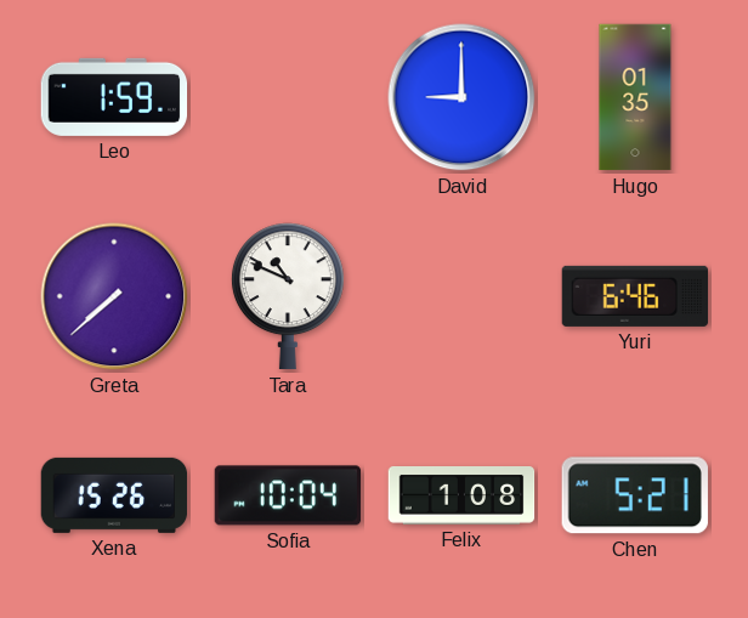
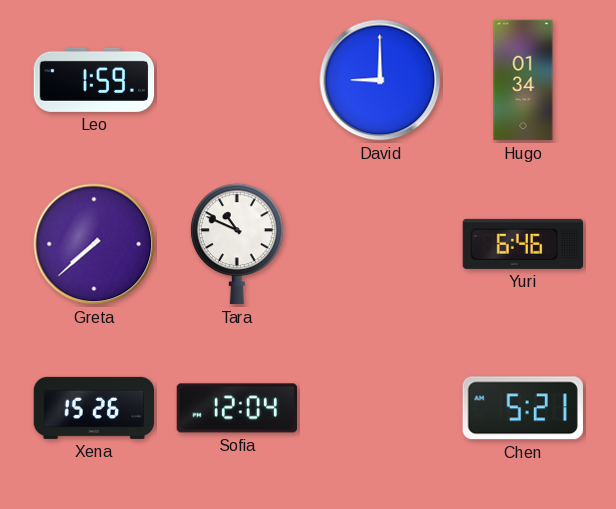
Hugo: 01:35 -> 01:34 (523, 80)
Sofia: 10:04 -> 12:04 (237, 408)
Felix: 1:08 -> none (461, 497)
